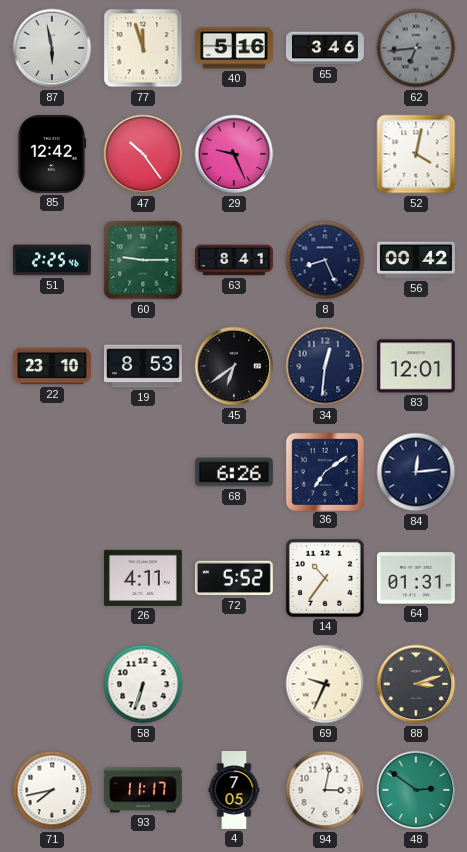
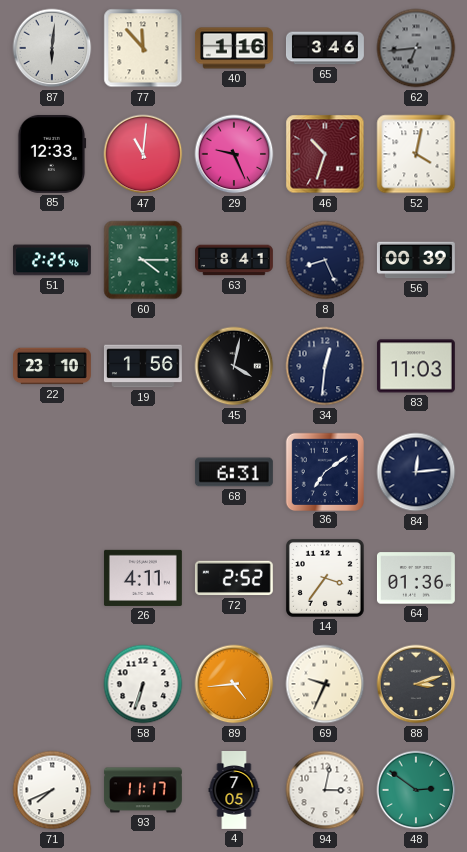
87: 5:58 -> 6:01 (52, 48)
77: 11:57 -> 11:53 (143, 48)
40: 5:16 -> 1:16 (234, 48)
85: 12:42 -> 12:33 (52, 154)
47: 10:24 -> 11:01 (143, 154)
46: none -> 10:33 (325, 154)
60: 9:15 -> 4:15 (143, 260)
56: 00:42 -> 00:39 (416, 260)
19: 8:53 -> 1:56 (143, 366)
45: 6:39 -> 4:02 (234, 366)
83: 12:01 -> 11:03 (416, 366)
68: 6:26 -> 6:31 (234, 472)
72: 5:52 -> 2:52 (234, 578)
14: 10:36 -> 3:36 (325, 578)
64: 01:31 -> 01:36 (416, 578)
89: none -> 4:44 (234, 684)
71: 7:43 -> 7:41 (52, 790)
